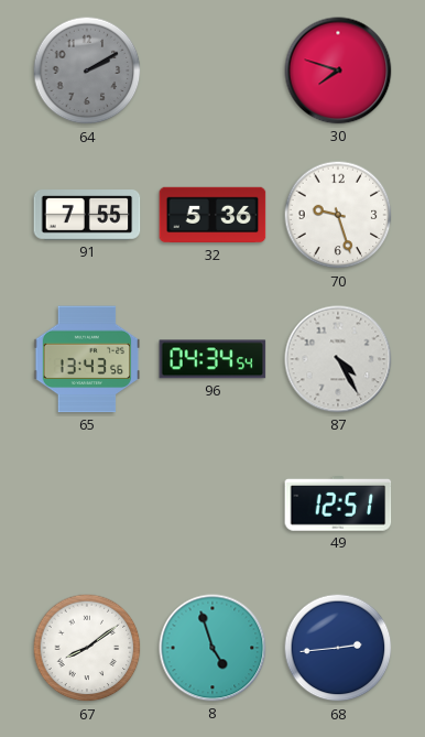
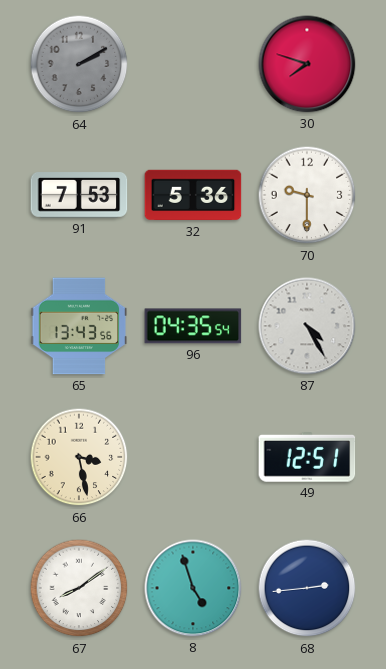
91: 7:55 -> 7:53 (79, 195)
70: 9:27 -> 9:30 (307, 195)
96: 04:34 -> 04:35 (193, 326)
66: none -> 3:28 (79, 457)
